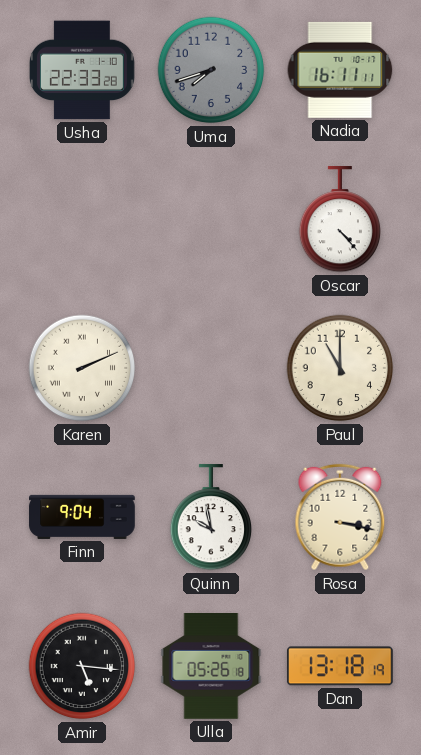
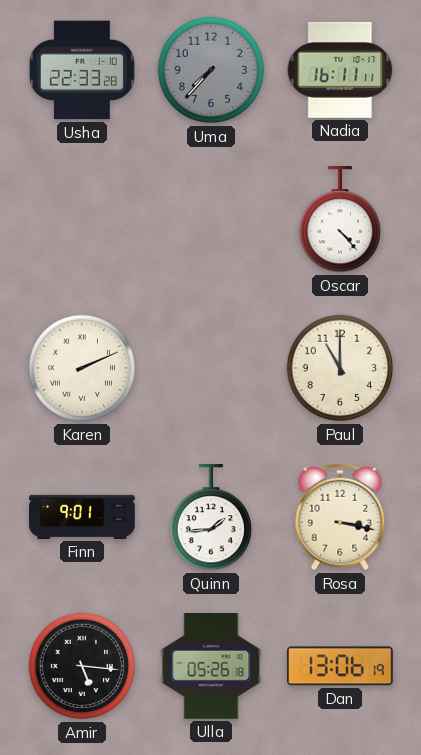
Uma: 7:42 -> 7:37 (211, 70)
Finn: 9:04 -> 9:01 (82, 517)
Quinn: 9:58 -> 1:44 (210, 518)
Dan: 13:18 -> 13:06 (340, 666)
